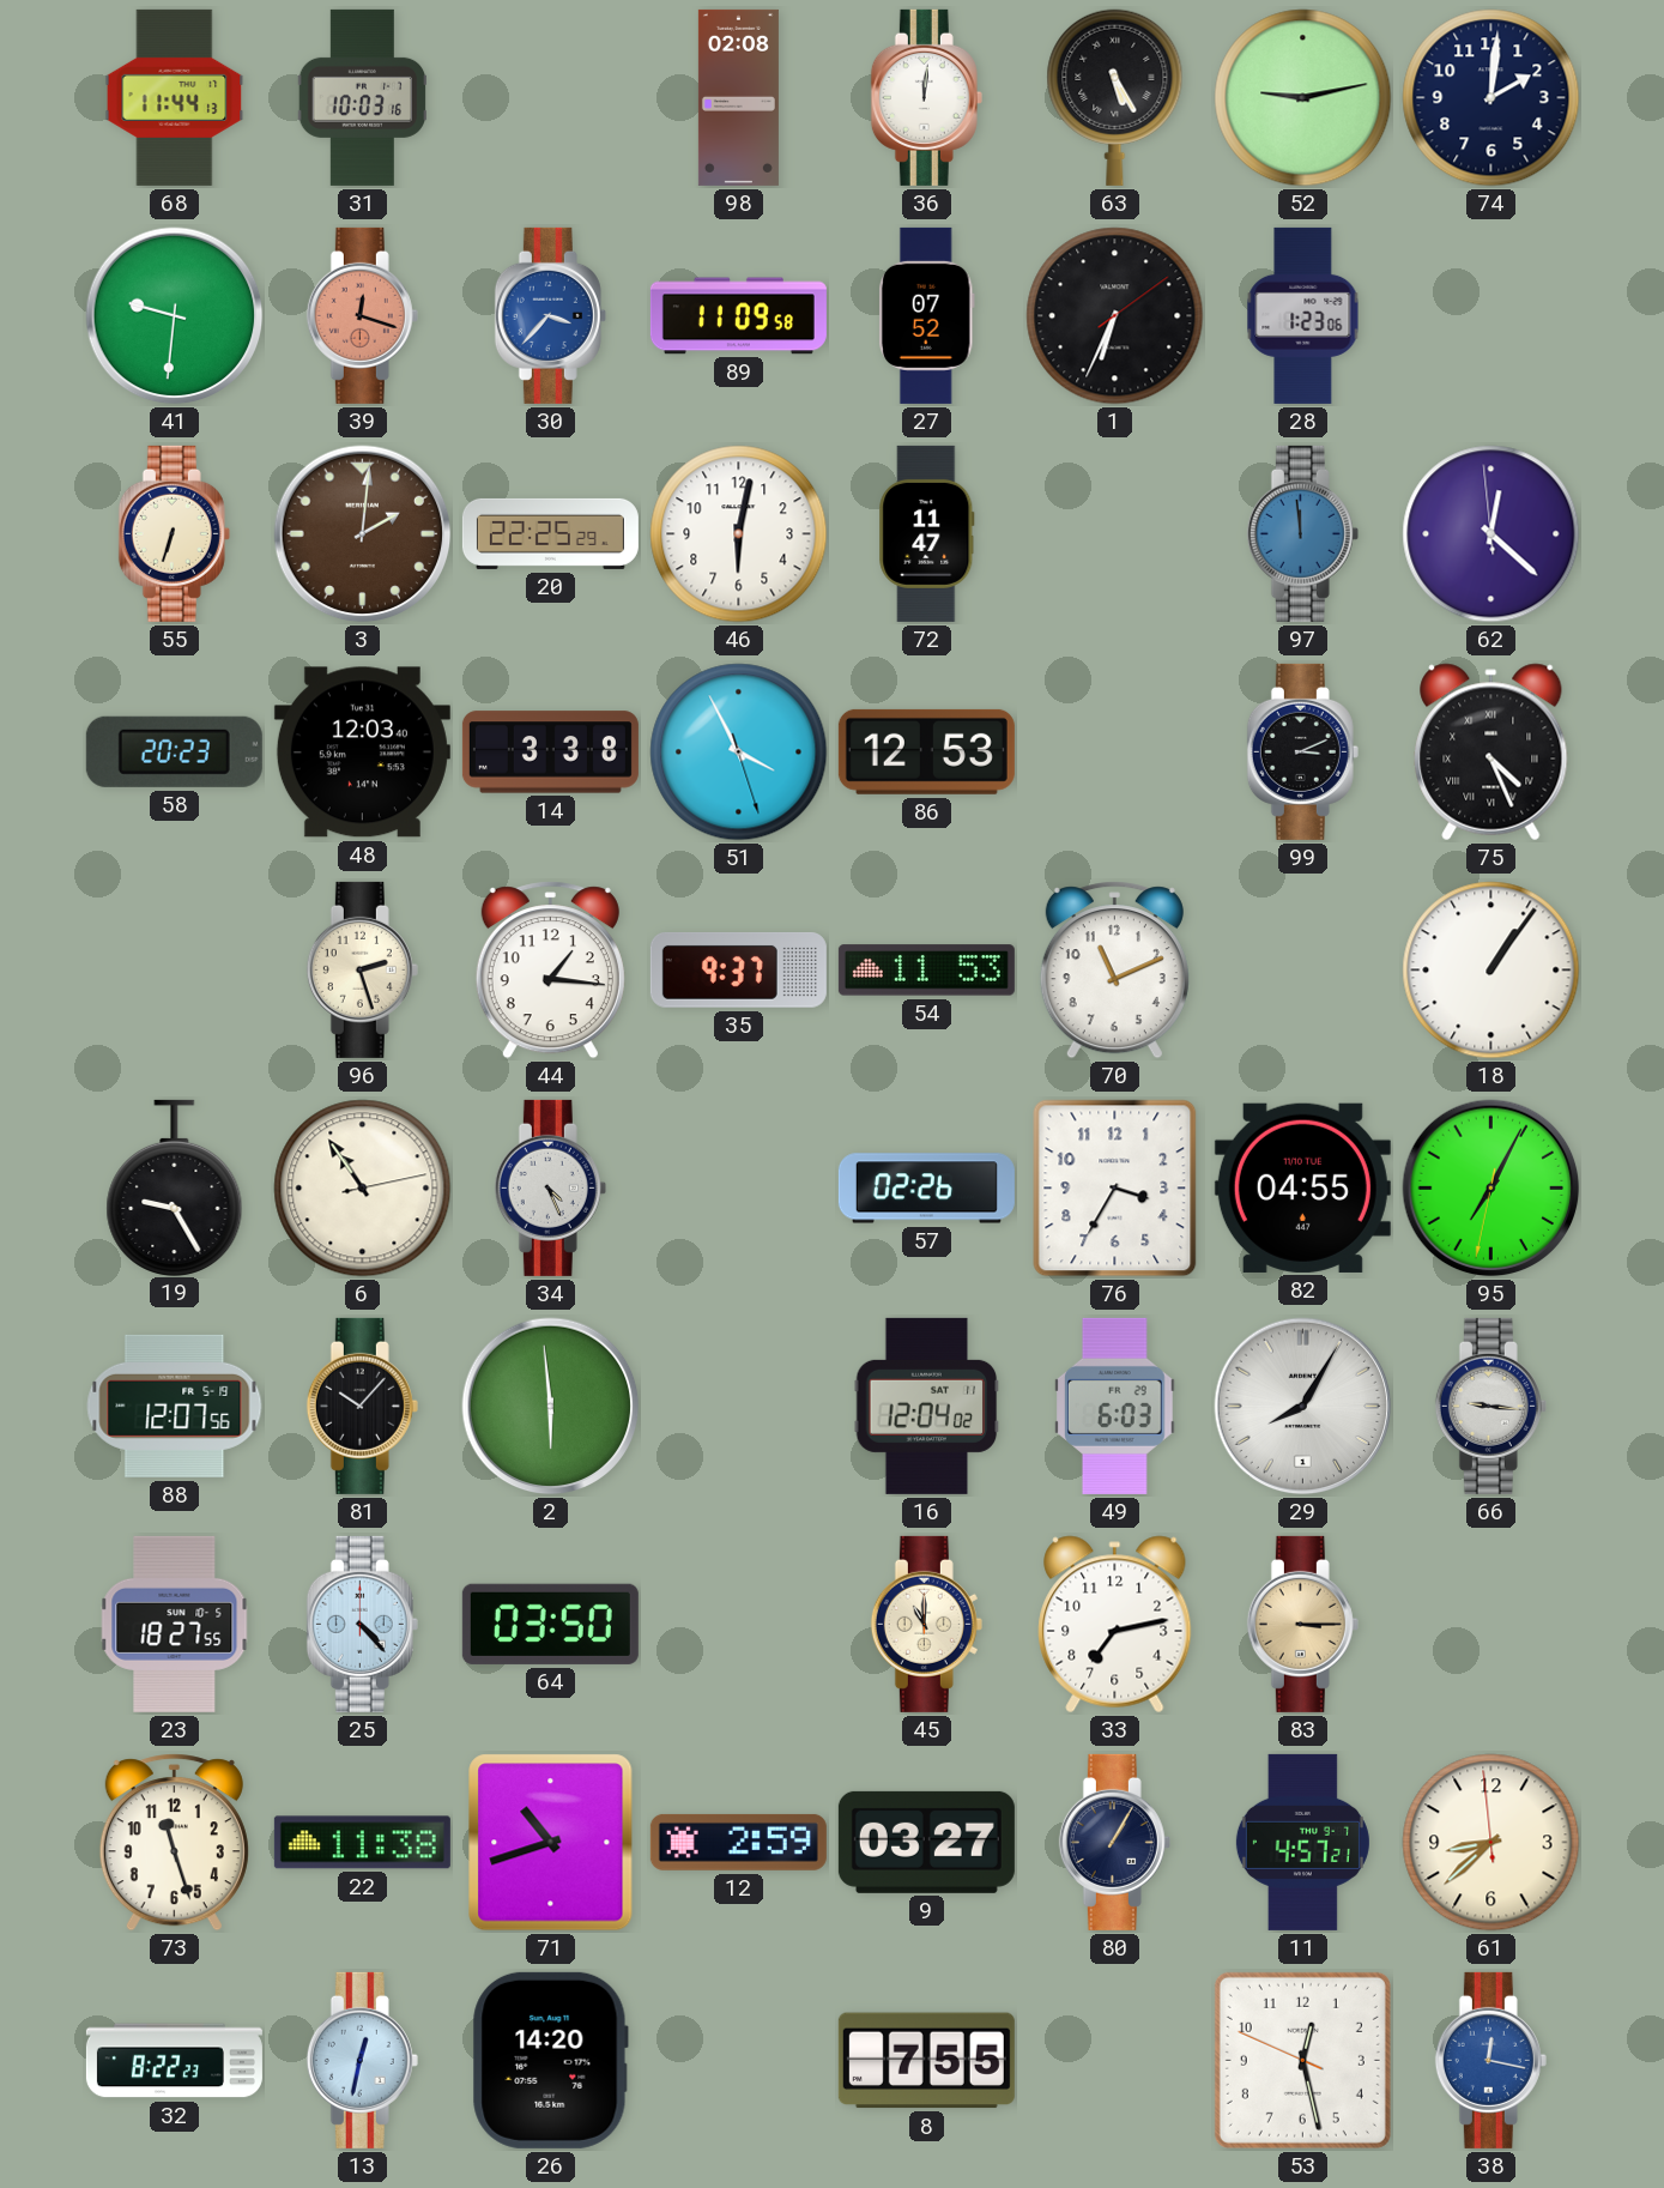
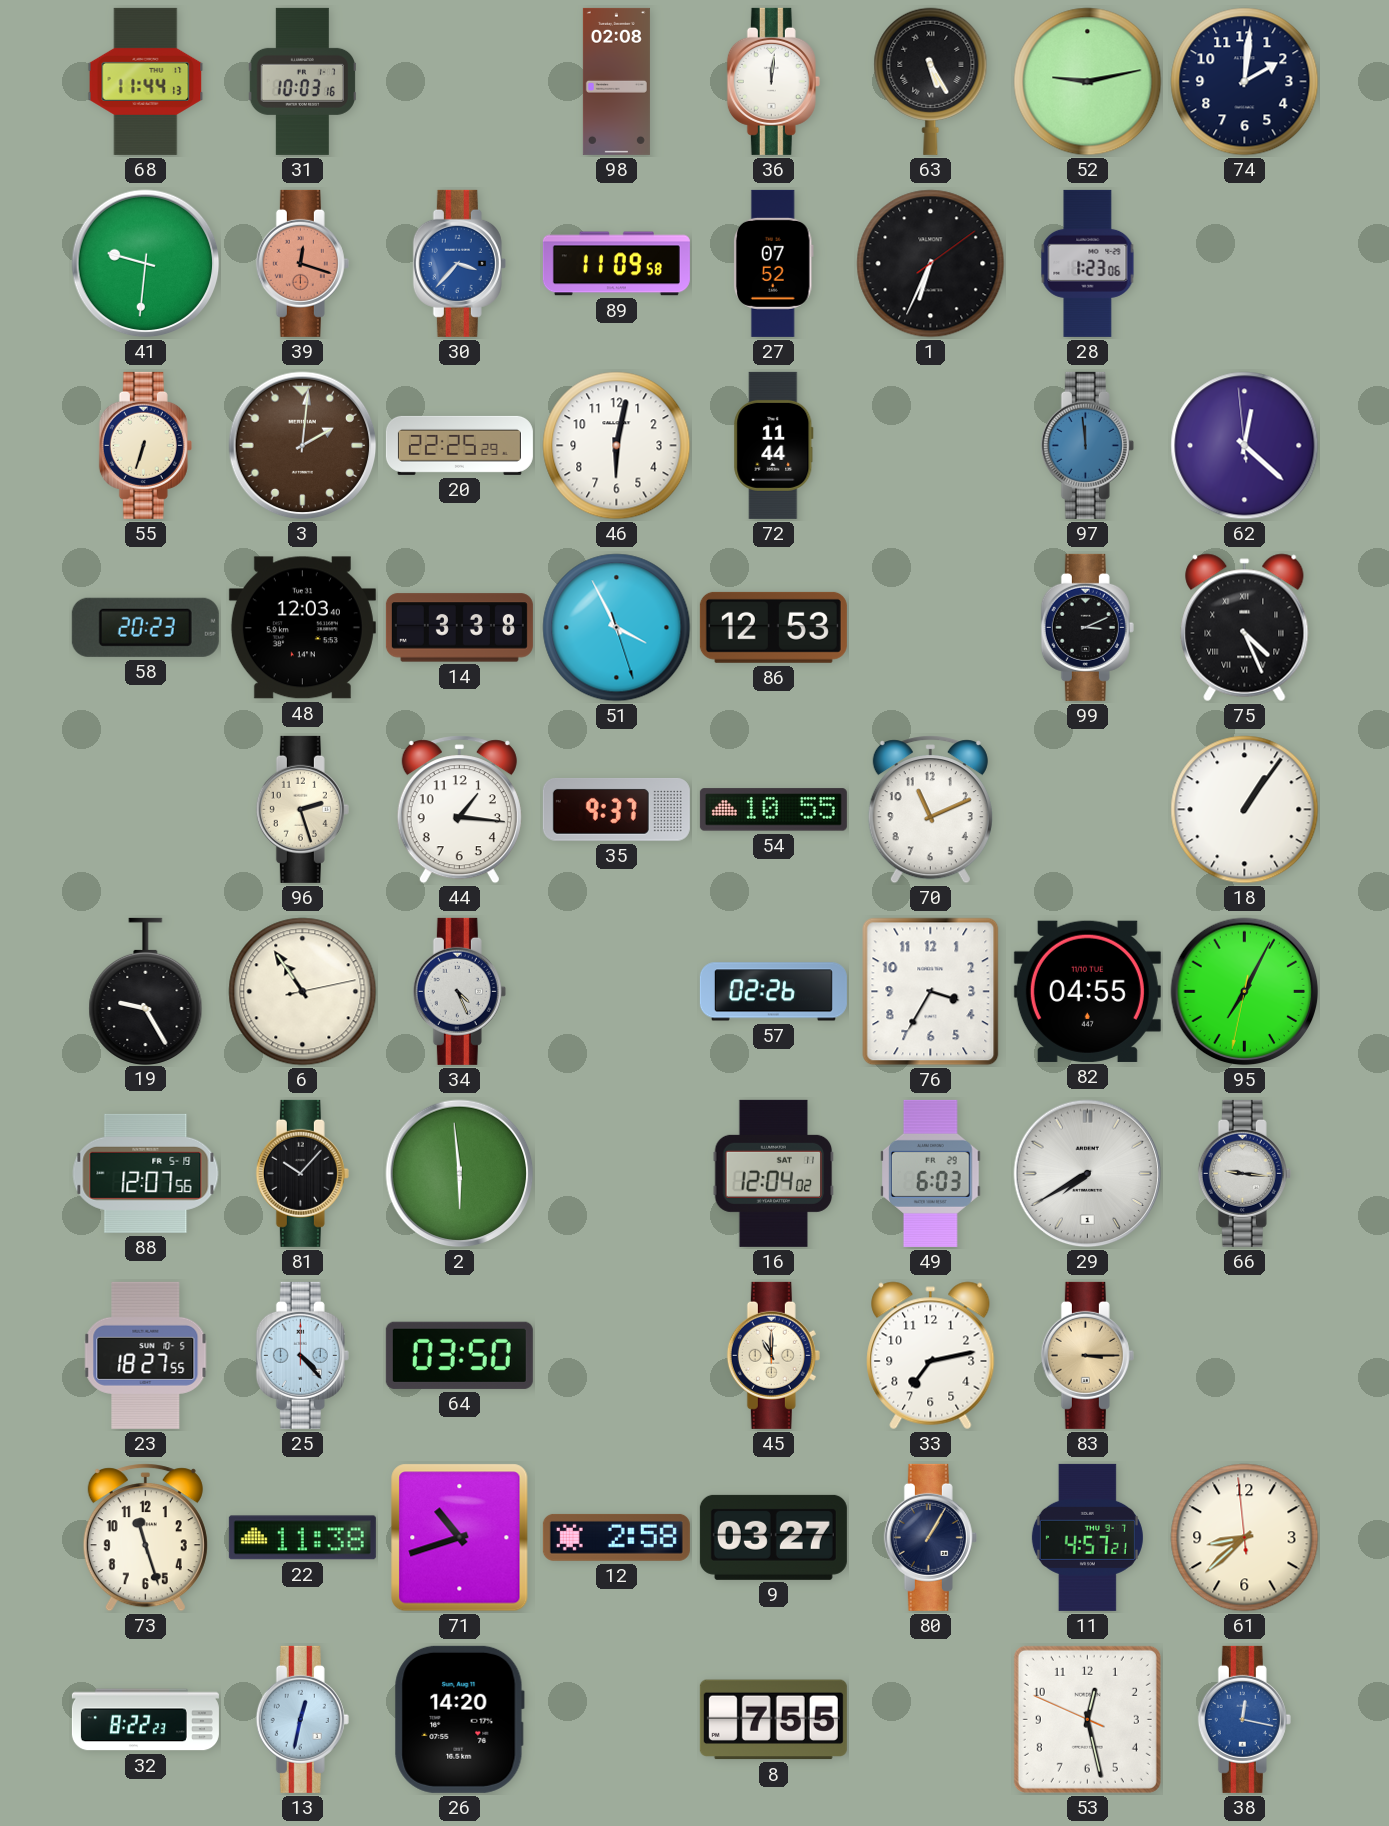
72: 11:47 -> 11:44 (774, 445)
54: 11:53 -> 10:55 (773, 810)
29: 8:05 -> 7:40 (1088, 1174)
12: 2:59 -> 2:58 (616, 1537)
